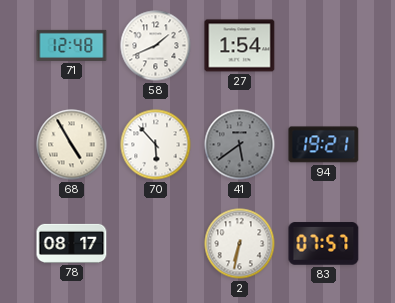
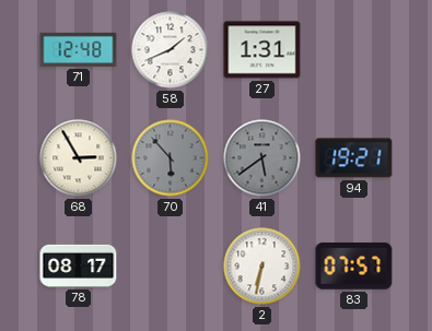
27: 1:54 -> 1:31 (262, 50)
68: 4:55 -> 2:55 (79, 158)
70 dial: white -> grey (171, 158)
